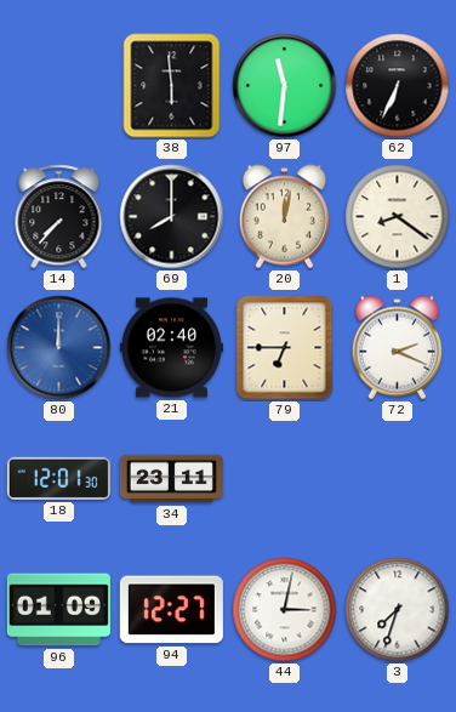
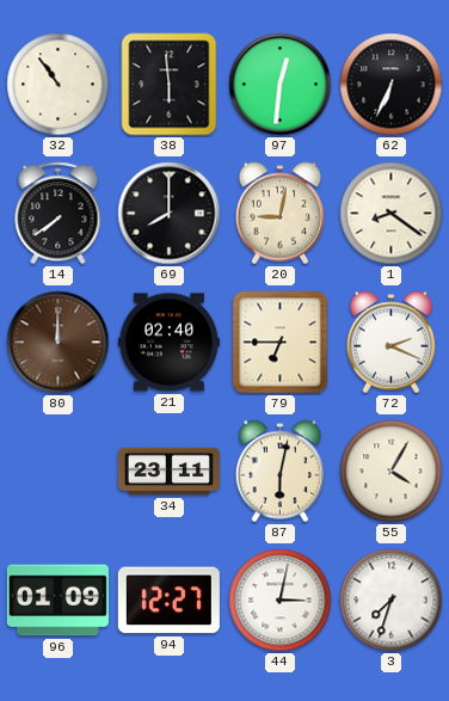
32: none -> 10:54 (59, 85)
97: 11:31 -> 12:31 (281, 85)
14: 7:37 -> 7:39 (59, 214)
20: 12:02 -> 9:02 (281, 214)
80 dial: blue -> brown (59, 343)
18: 12:01 -> none (58, 478)
87: none -> 6:02 (281, 472)
55: none -> 4:05 (392, 472)
